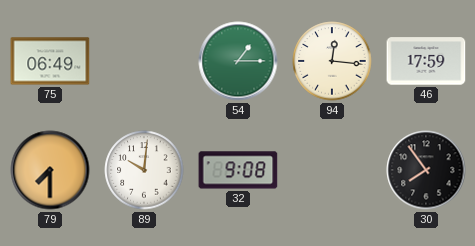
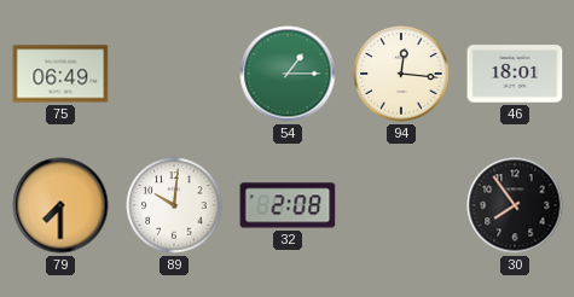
46: 17:59 -> 18:01 (515, 74)
32: 9:08 -> 2:08 (288, 205)
